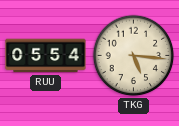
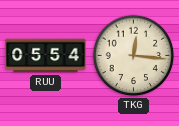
TKG: 5:16 -> 12:16 (134, 56)
